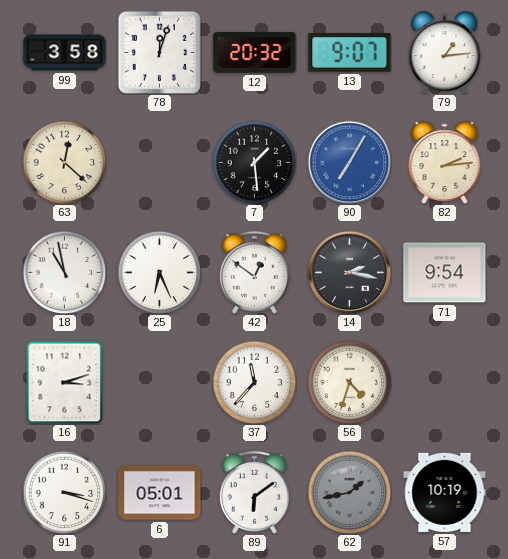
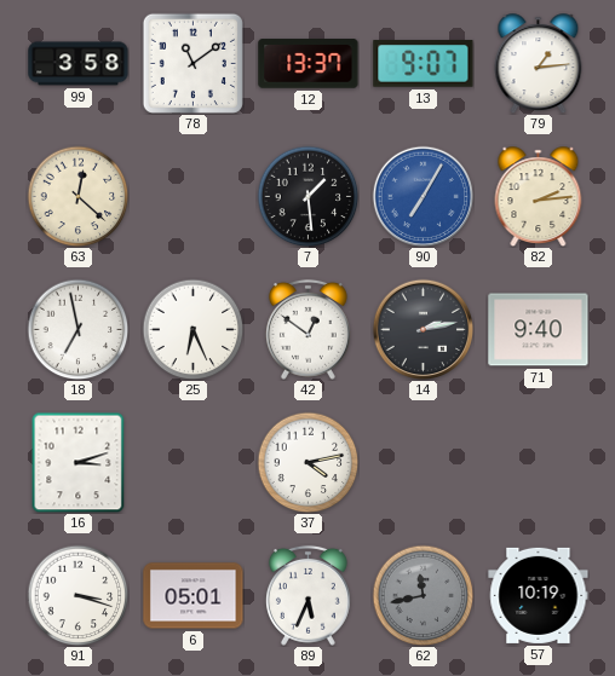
78: 12:03 -> 11:09 (192, 63)
12: 20:32 -> 13:37 (309, 64)
18: 10:58 -> 6:58 (77, 329)
14: 2:17 -> 2:13 (423, 329)
71: 9:54 -> 9:40 (539, 330)
37: 11:37 -> 4:13 (307, 462)
56: 4:33 -> none (349, 382)
89: 6:09 -> 5:34 (307, 595)
62: 1:43 -> 11:43 (423, 595)
